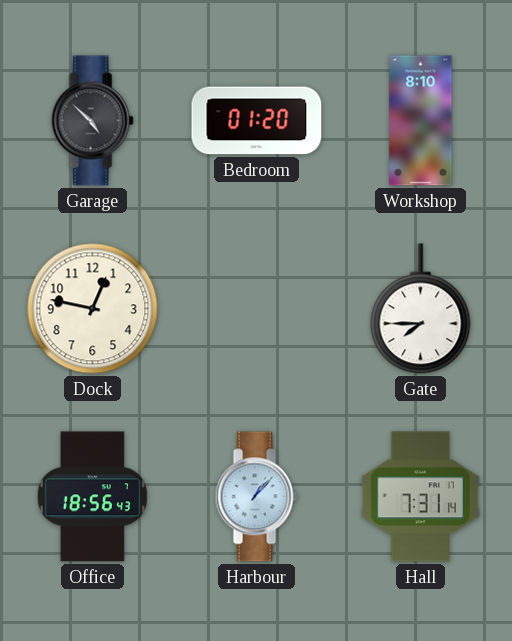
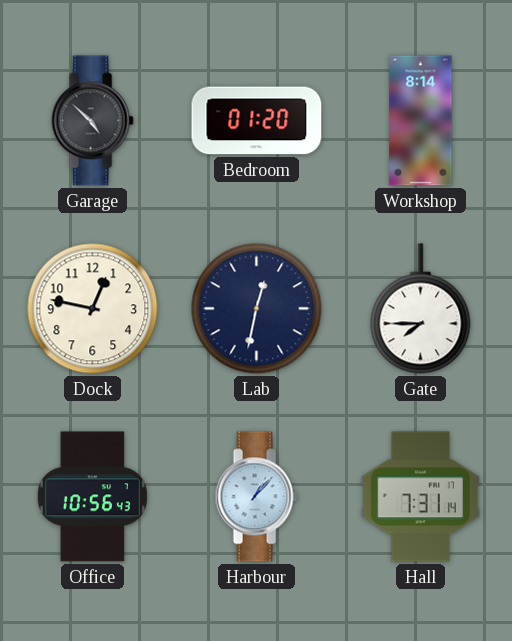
Workshop: 8:10 -> 8:14 (421, 121)
Lab: none -> 12:32 (257, 309)
Office: 18:56 -> 10:56 (92, 497)
